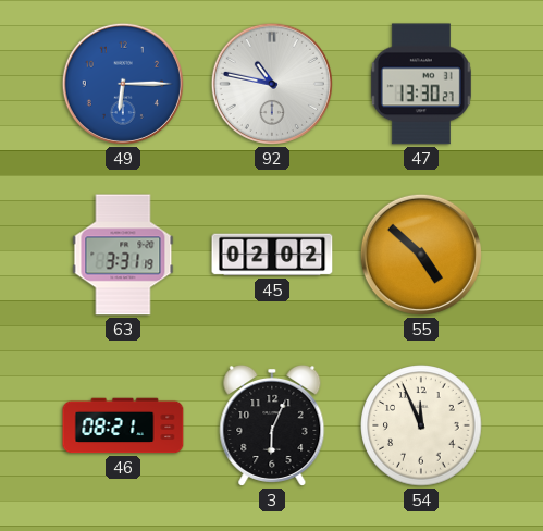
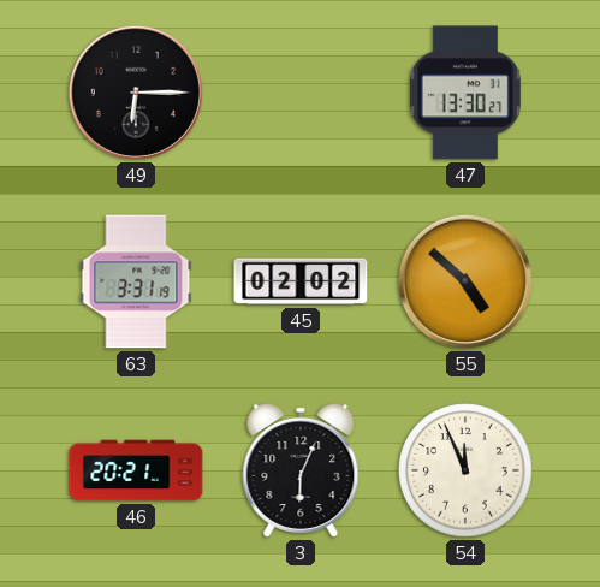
49 dial: blue -> black (136, 93)
92: 10:47 -> none (272, 84)
46: 08:21 -> 20:21 (136, 470)
